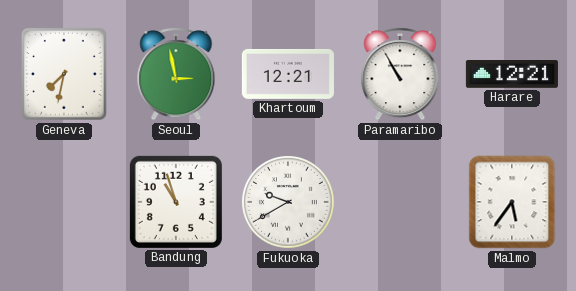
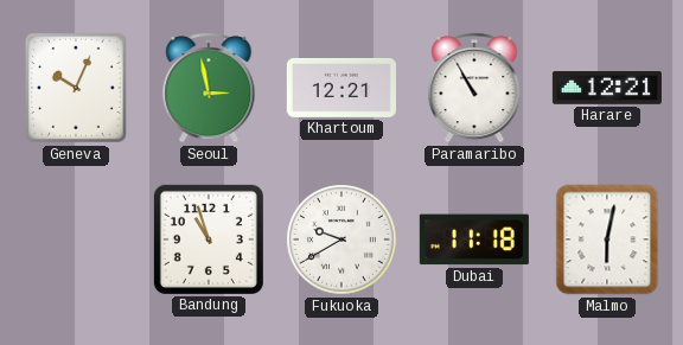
Geneva: 7:32 -> 10:04 (76, 88)
Dubai: none -> 11:18 (474, 239)
Malmo: 5:36 -> 6:02 (607, 239)
